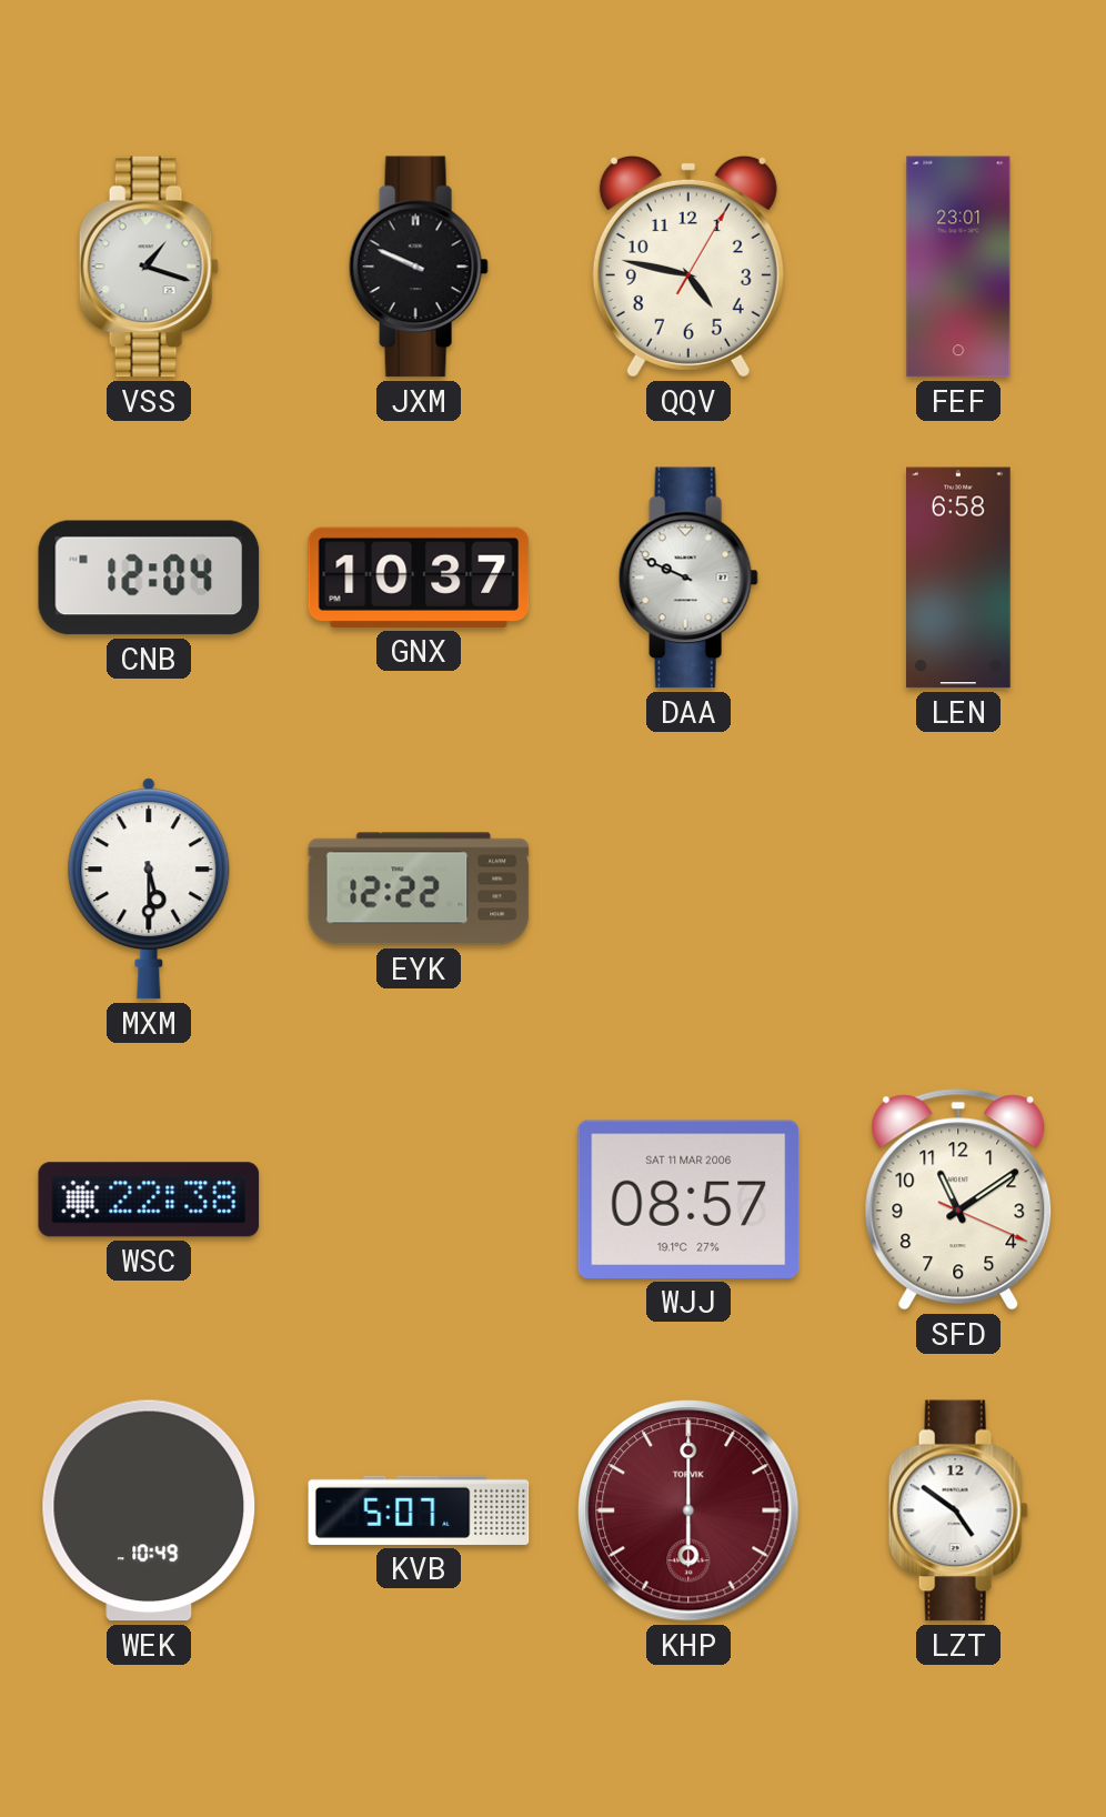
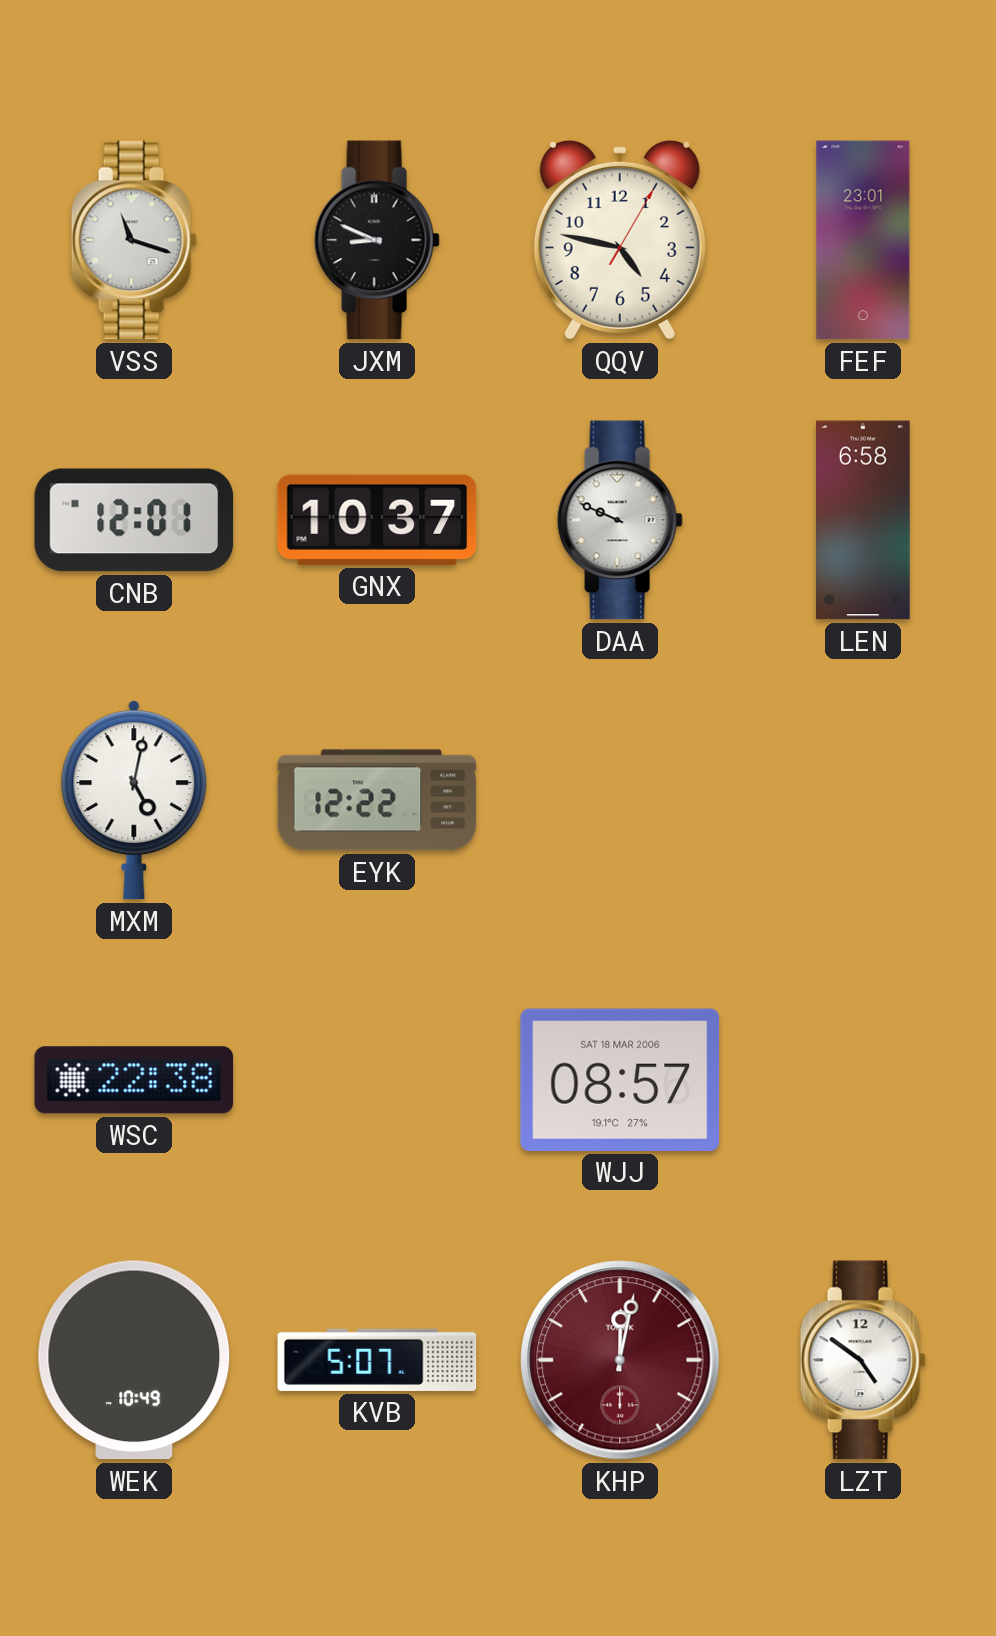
VSS: 1:18 -> 11:18 (134, 240)
JXM: 9:49 -> 8:49 (377, 240)
CNB: 12:04 -> 12:01 (134, 520)
MXM: 5:30 -> 5:02 (134, 800)
WJJ date: SAT 11 MAR 2006 -> SAT 18 MAR 2006 (620, 1080)
SFD: 11:09 -> none (958, 1199)
KHP: 6:00 -> 12:02 (620, 1360)
